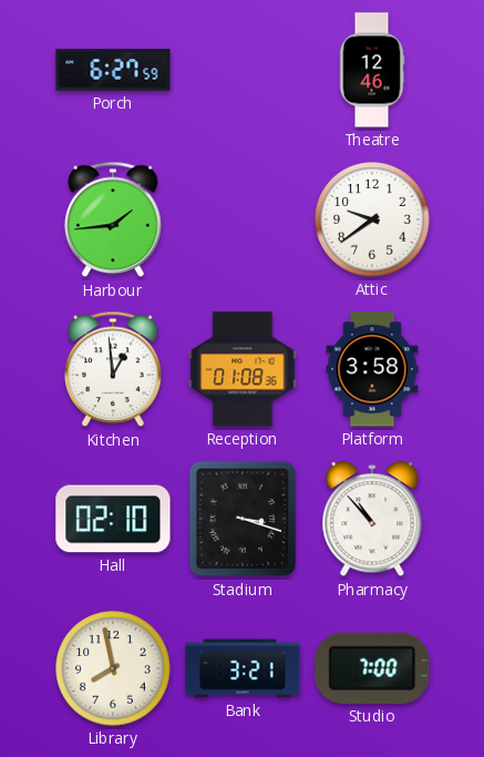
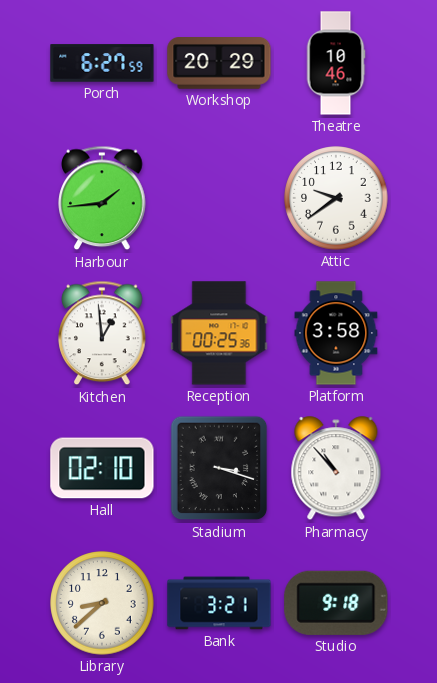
Workshop: none -> 20:29 (219, 63)
Theatre: 12:46 -> 10:46 (336, 63)
Reception: 01:08 -> 00:25 (219, 333)
Library: 7:58 -> 8:38 (102, 603)
Studio: 7:00 -> 9:18 (336, 603)
